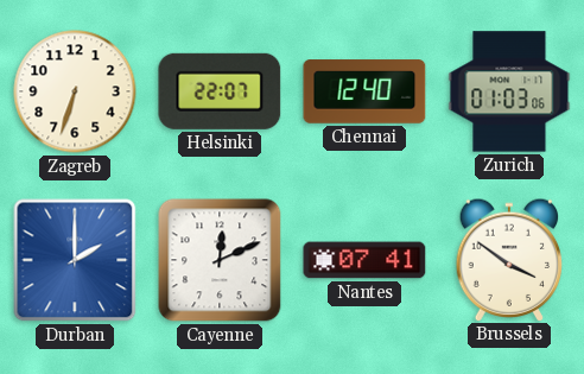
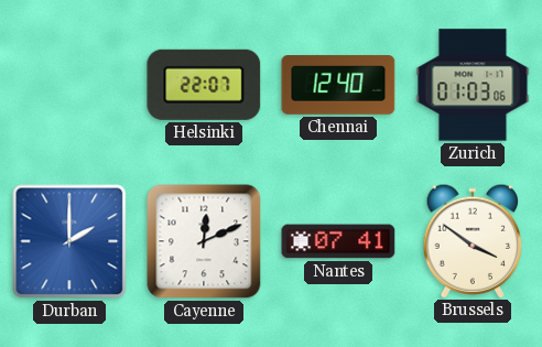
Zagreb: 6:33 -> none (75, 91)
